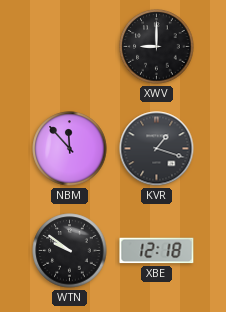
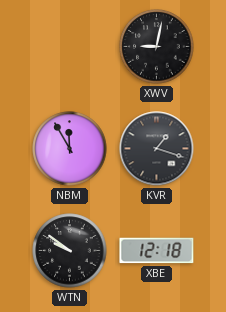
XWV: 9:00 -> 9:02 (157, 47)
NBM: 11:53 -> 11:55 (70, 149)
